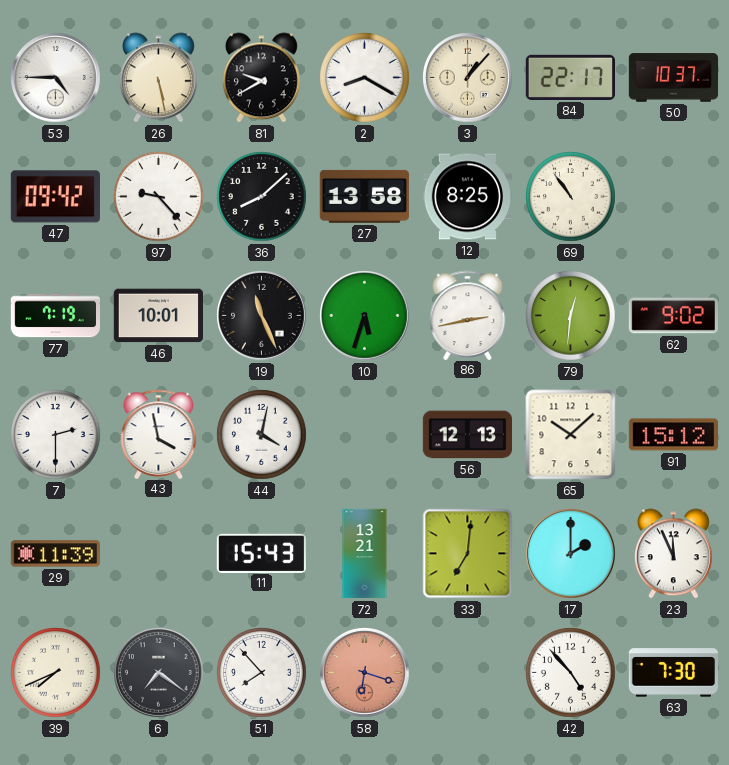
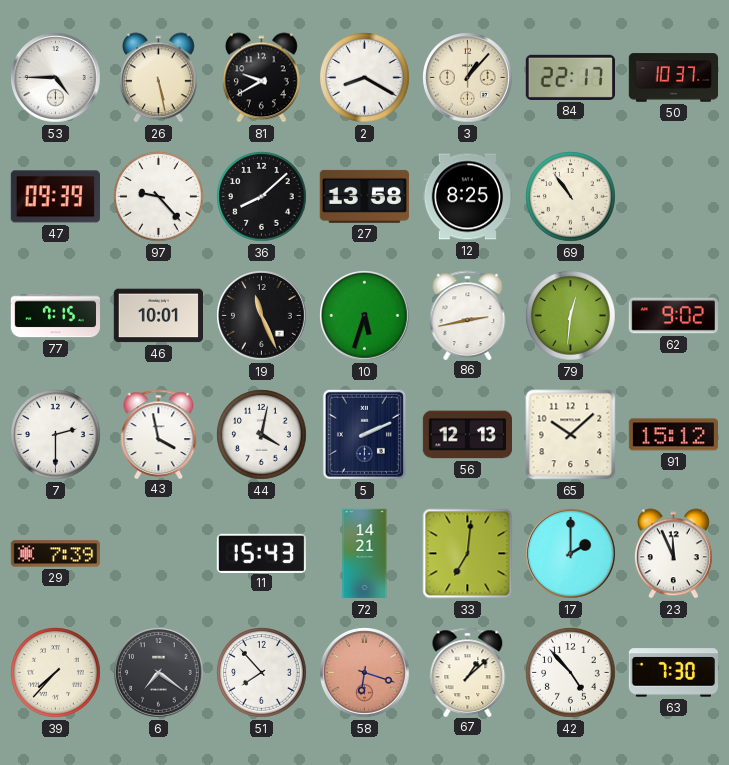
47: 09:42 -> 09:39 (55, 197)
77: 7:19 -> 7:15 (55, 316)
5: none -> 2:11 (364, 434)
29: 11:39 -> 7:39 (55, 554)
72: 13:21 -> 14:21 (365, 554)
39: 7:41 -> 7:37 (56, 673)
67: none -> 1:08 (468, 672)
